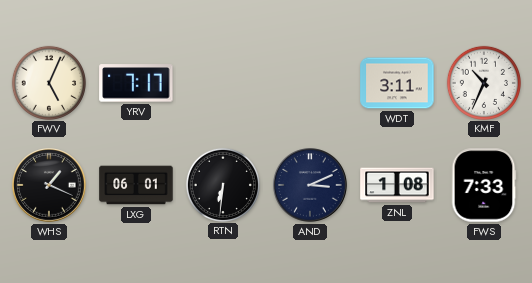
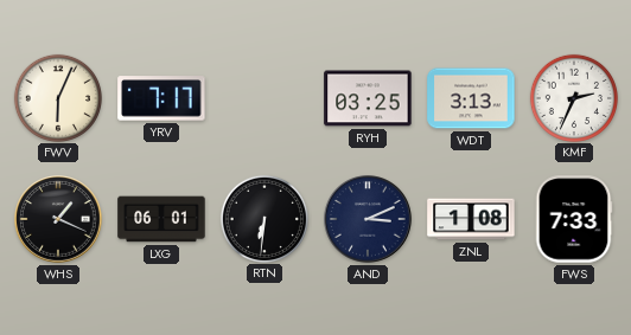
FWV: 5:04 -> 6:04 (57, 97)
RYH: none -> 03:25 (368, 98)
WDT: 3:11 -> 3:13 (471, 98)
KMF: 10:34 -> 2:34 (573, 97)
